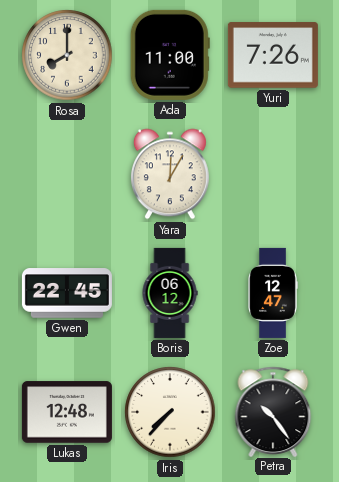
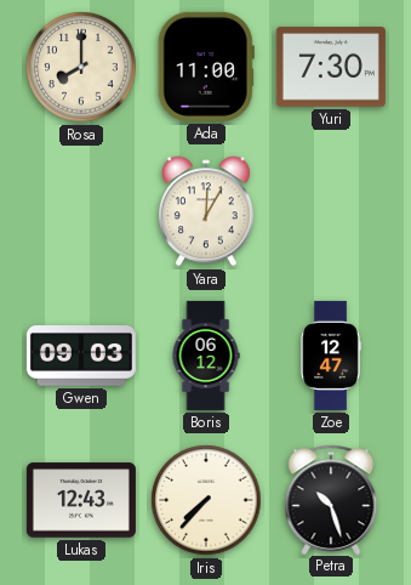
Yuri: 7:26 -> 7:30 (331, 67)
Gwen: 22:45 -> 09:03 (81, 356)
Lukas: 12:48 -> 12:43 (81, 500)
Petra: 10:24 -> 10:27 (331, 499)
